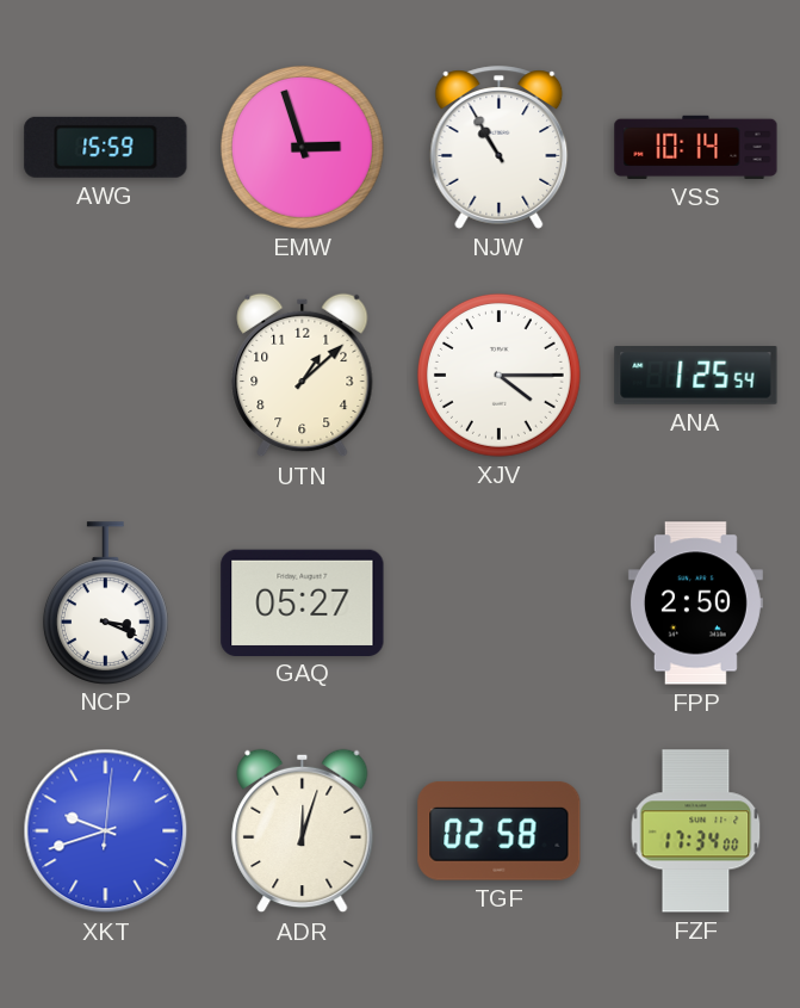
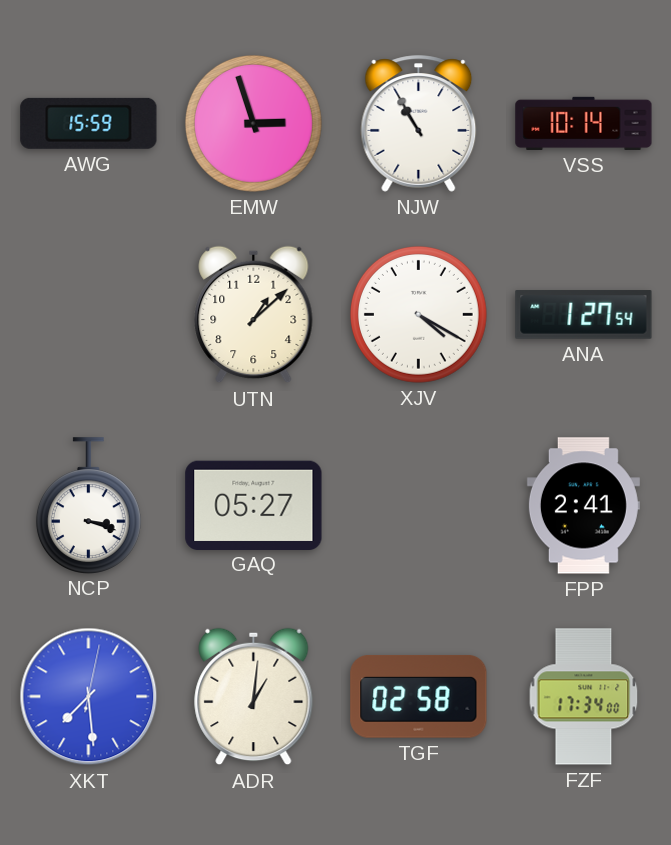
XJV: 4:15 -> 4:20 (418, 314)
ANA: 1:25 -> 1:27 (584, 315)
NCP: 3:19 -> 3:18 (88, 505)
FPP: 2:50 -> 2:41 (583, 506)
XKT: 9:42 -> 7:29 (89, 697)
ADR: 12:03 -> 1:01 (254, 697)
